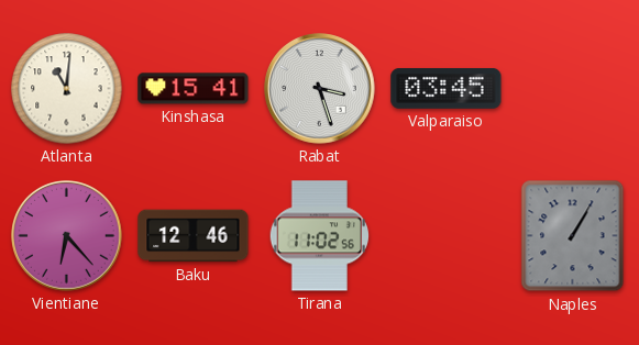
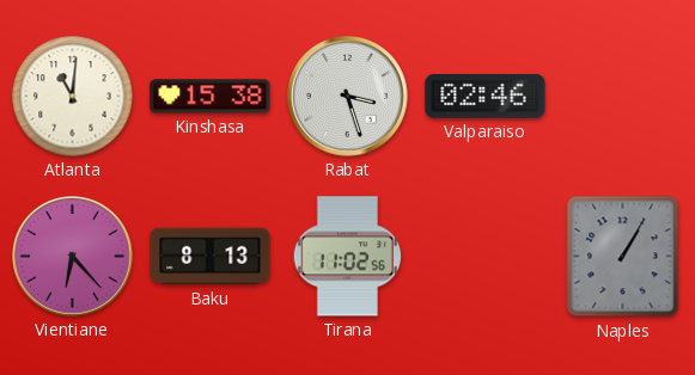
Kinshasa: 15:41 -> 15:38 (211, 97)
Valparaiso: 03:45 -> 02:46 (486, 97)
Baku: 12:46 -> 8:13 (211, 257)
